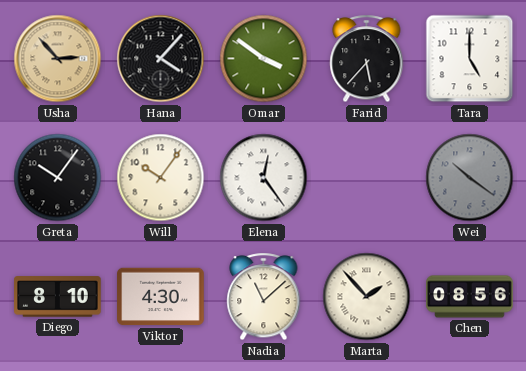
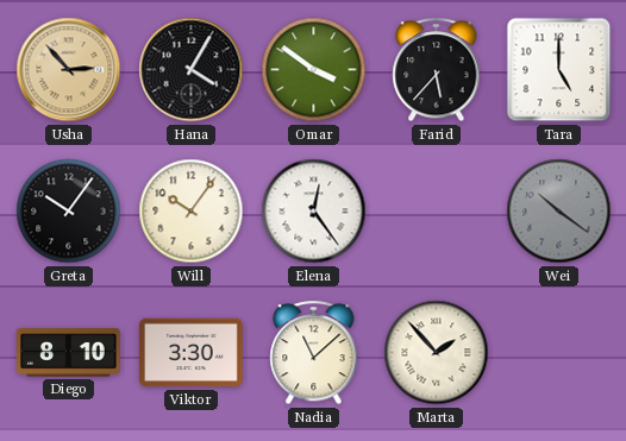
Hana: 4:07 -> 4:05 (192, 70)
Viktor: 4:30 -> 3:30 (192, 353)
Chen: 08:56 -> none (470, 297)
